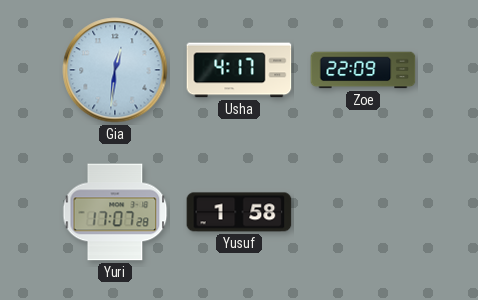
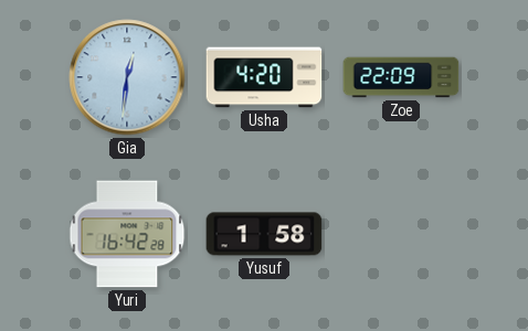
Usha: 4:17 -> 4:20 (264, 77)
Yuri: 17:07 -> 16:42 (127, 234)
